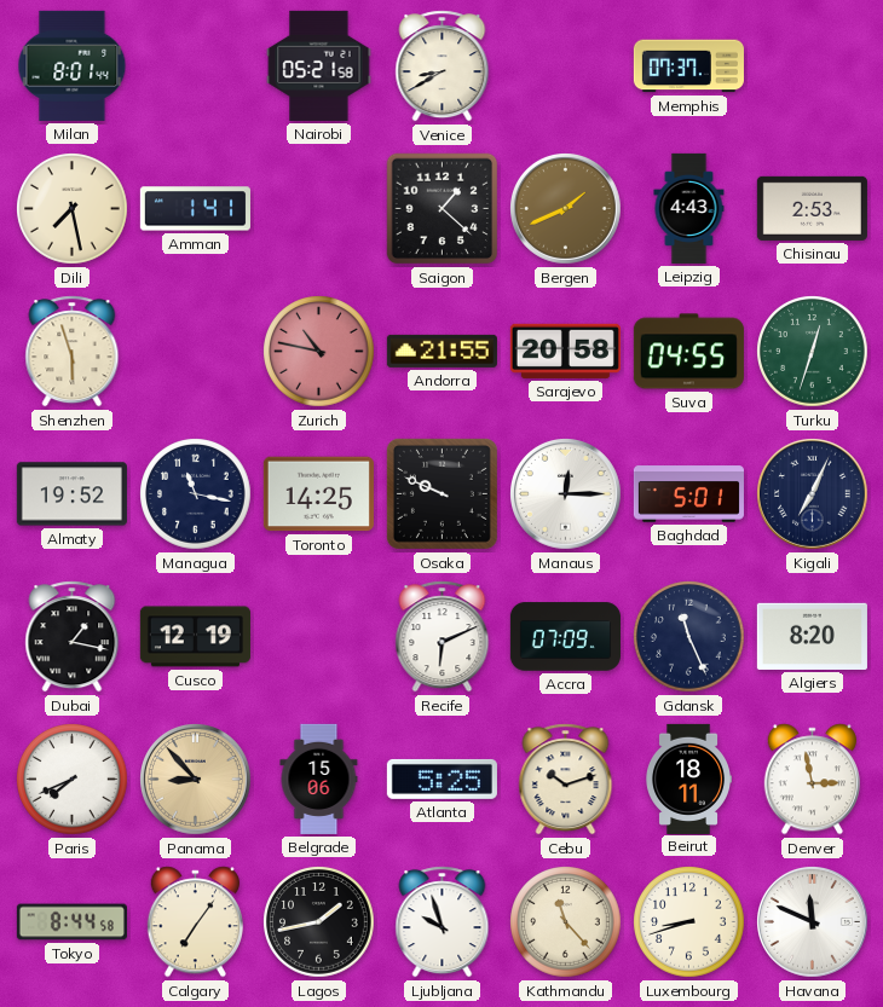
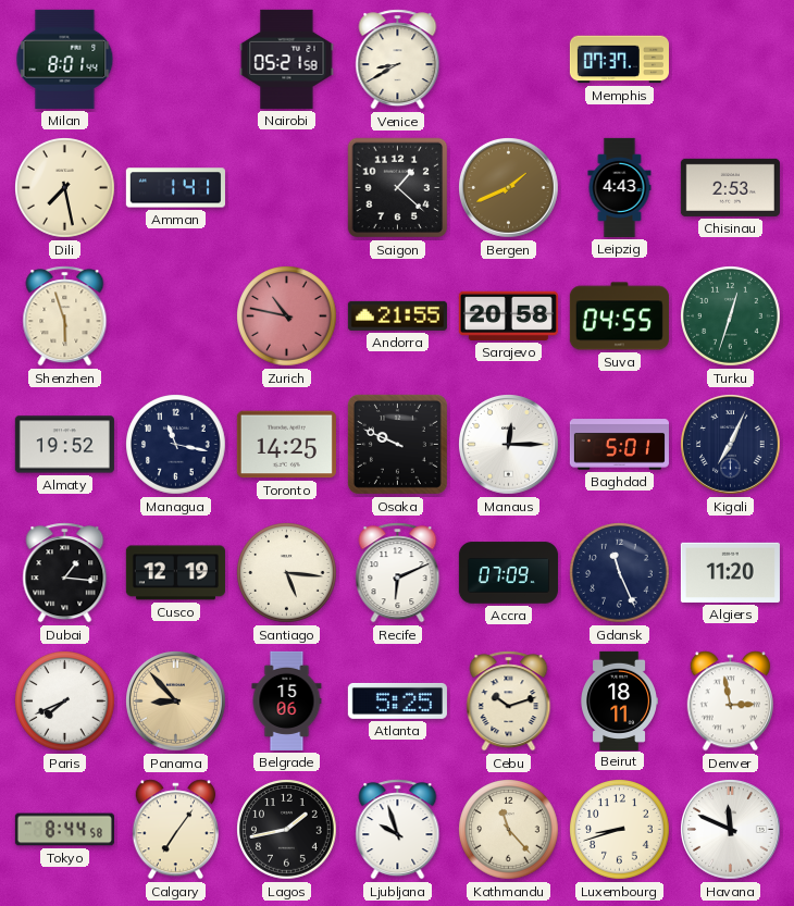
Dubai: 1:17 -> 1:16 (65, 573)
Santiago: none -> 5:16 (287, 573)
Algiers: 8:20 -> 11:20 (730, 572)
